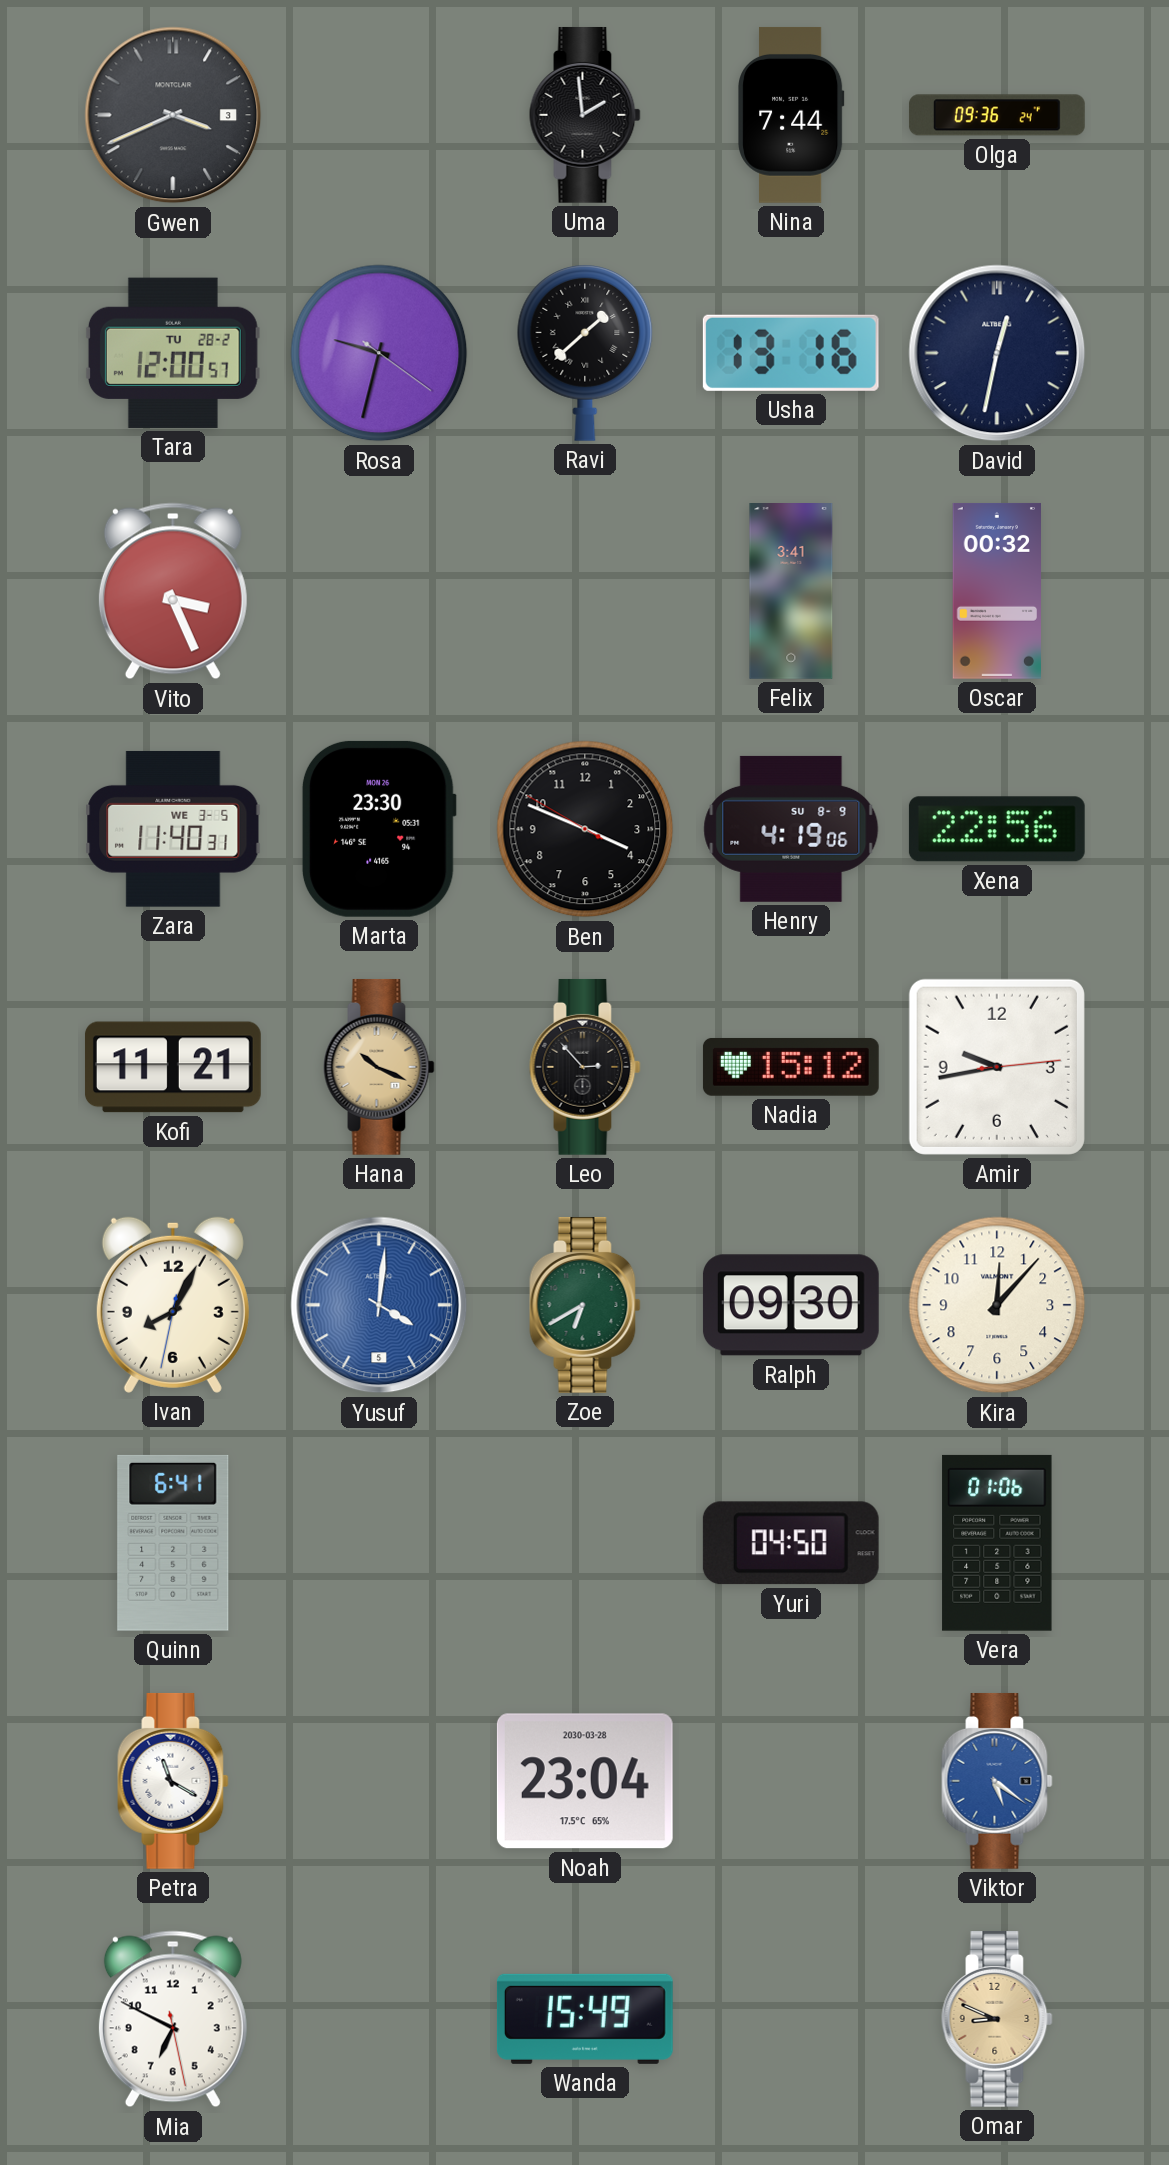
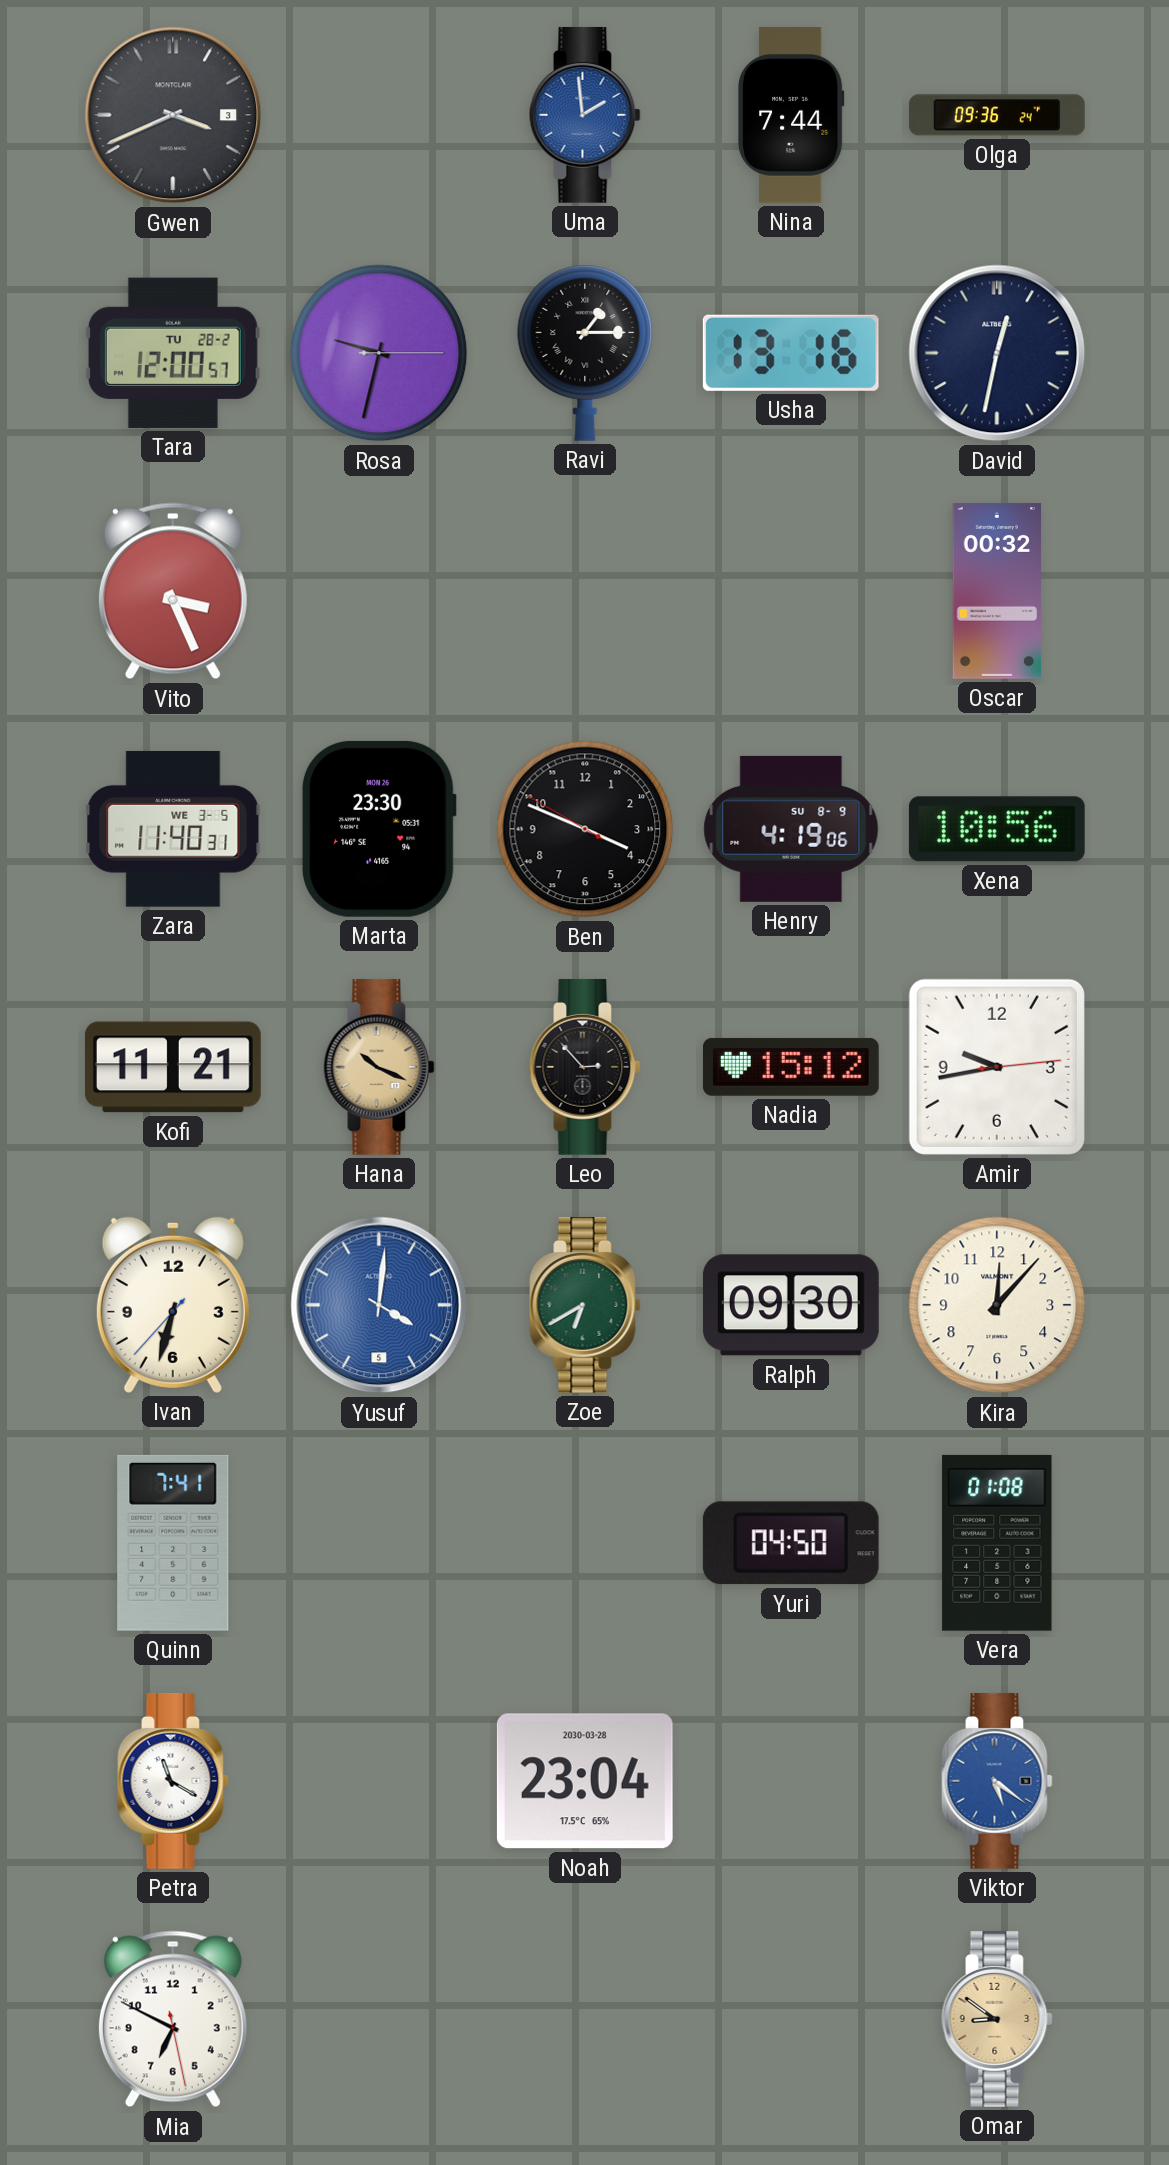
Uma dial: black -> blue (585, 115)
Rosa: 9:32:21 -> 9:32:15 (379, 353)
Ravi: 1:38 -> 1:15 (585, 353)
Felix: 3:41 -> none (791, 592)
Xena: 22:56 -> 10:56 (997, 829)
Ivan: 8:04 -> 6:32 (173, 1305)
Quinn: 6:41 -> 7:41 (173, 1543)
Vera: 01:06 -> 01:08 (997, 1543)
Wanda: 15:49 -> none (585, 2019)
Omar: 8:49 -> 8:51 (997, 2019)
